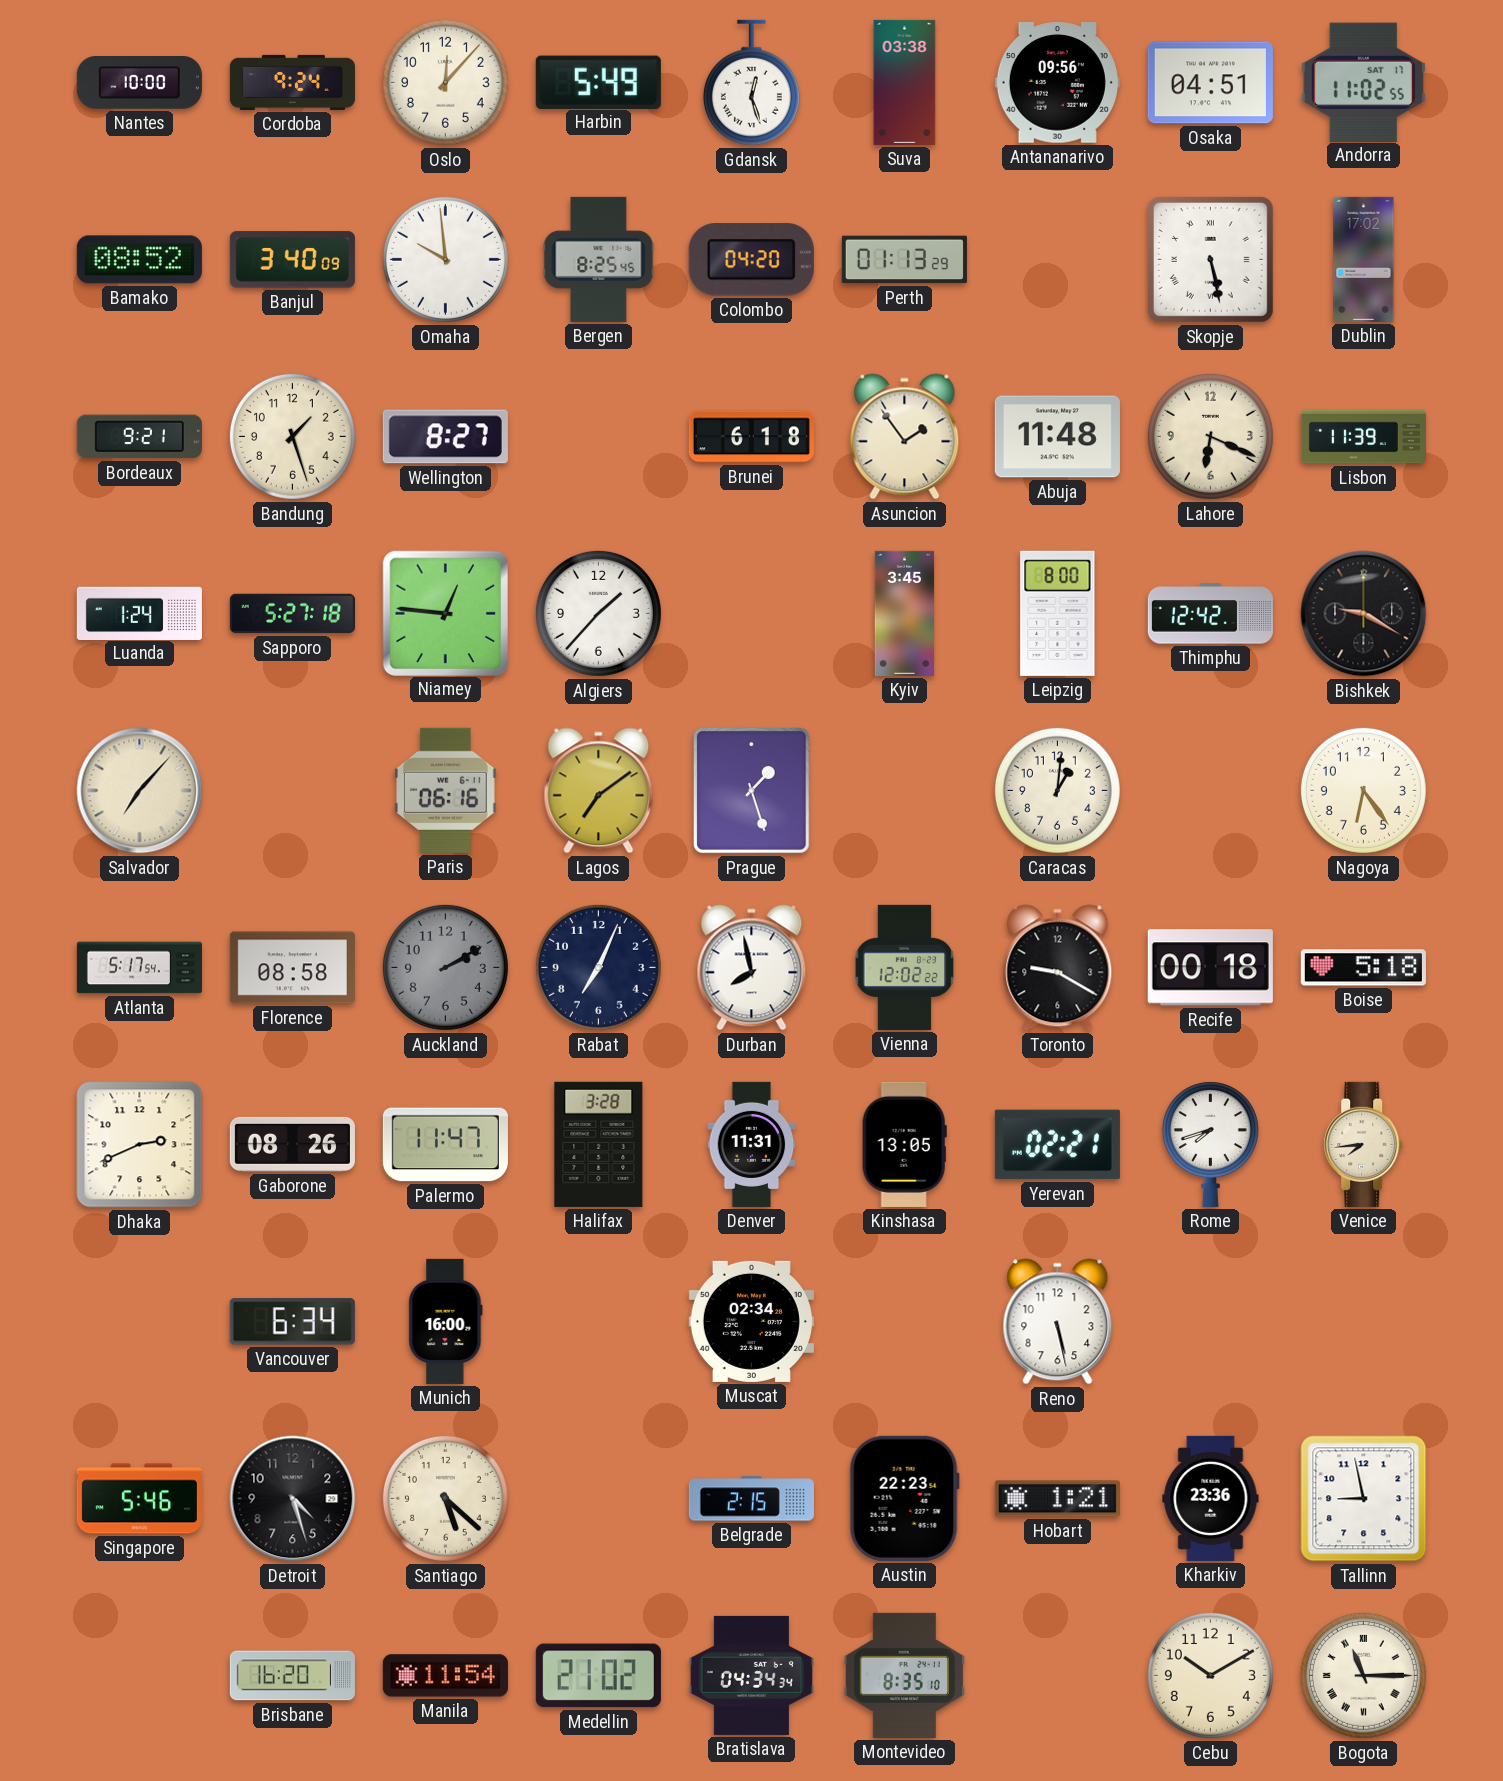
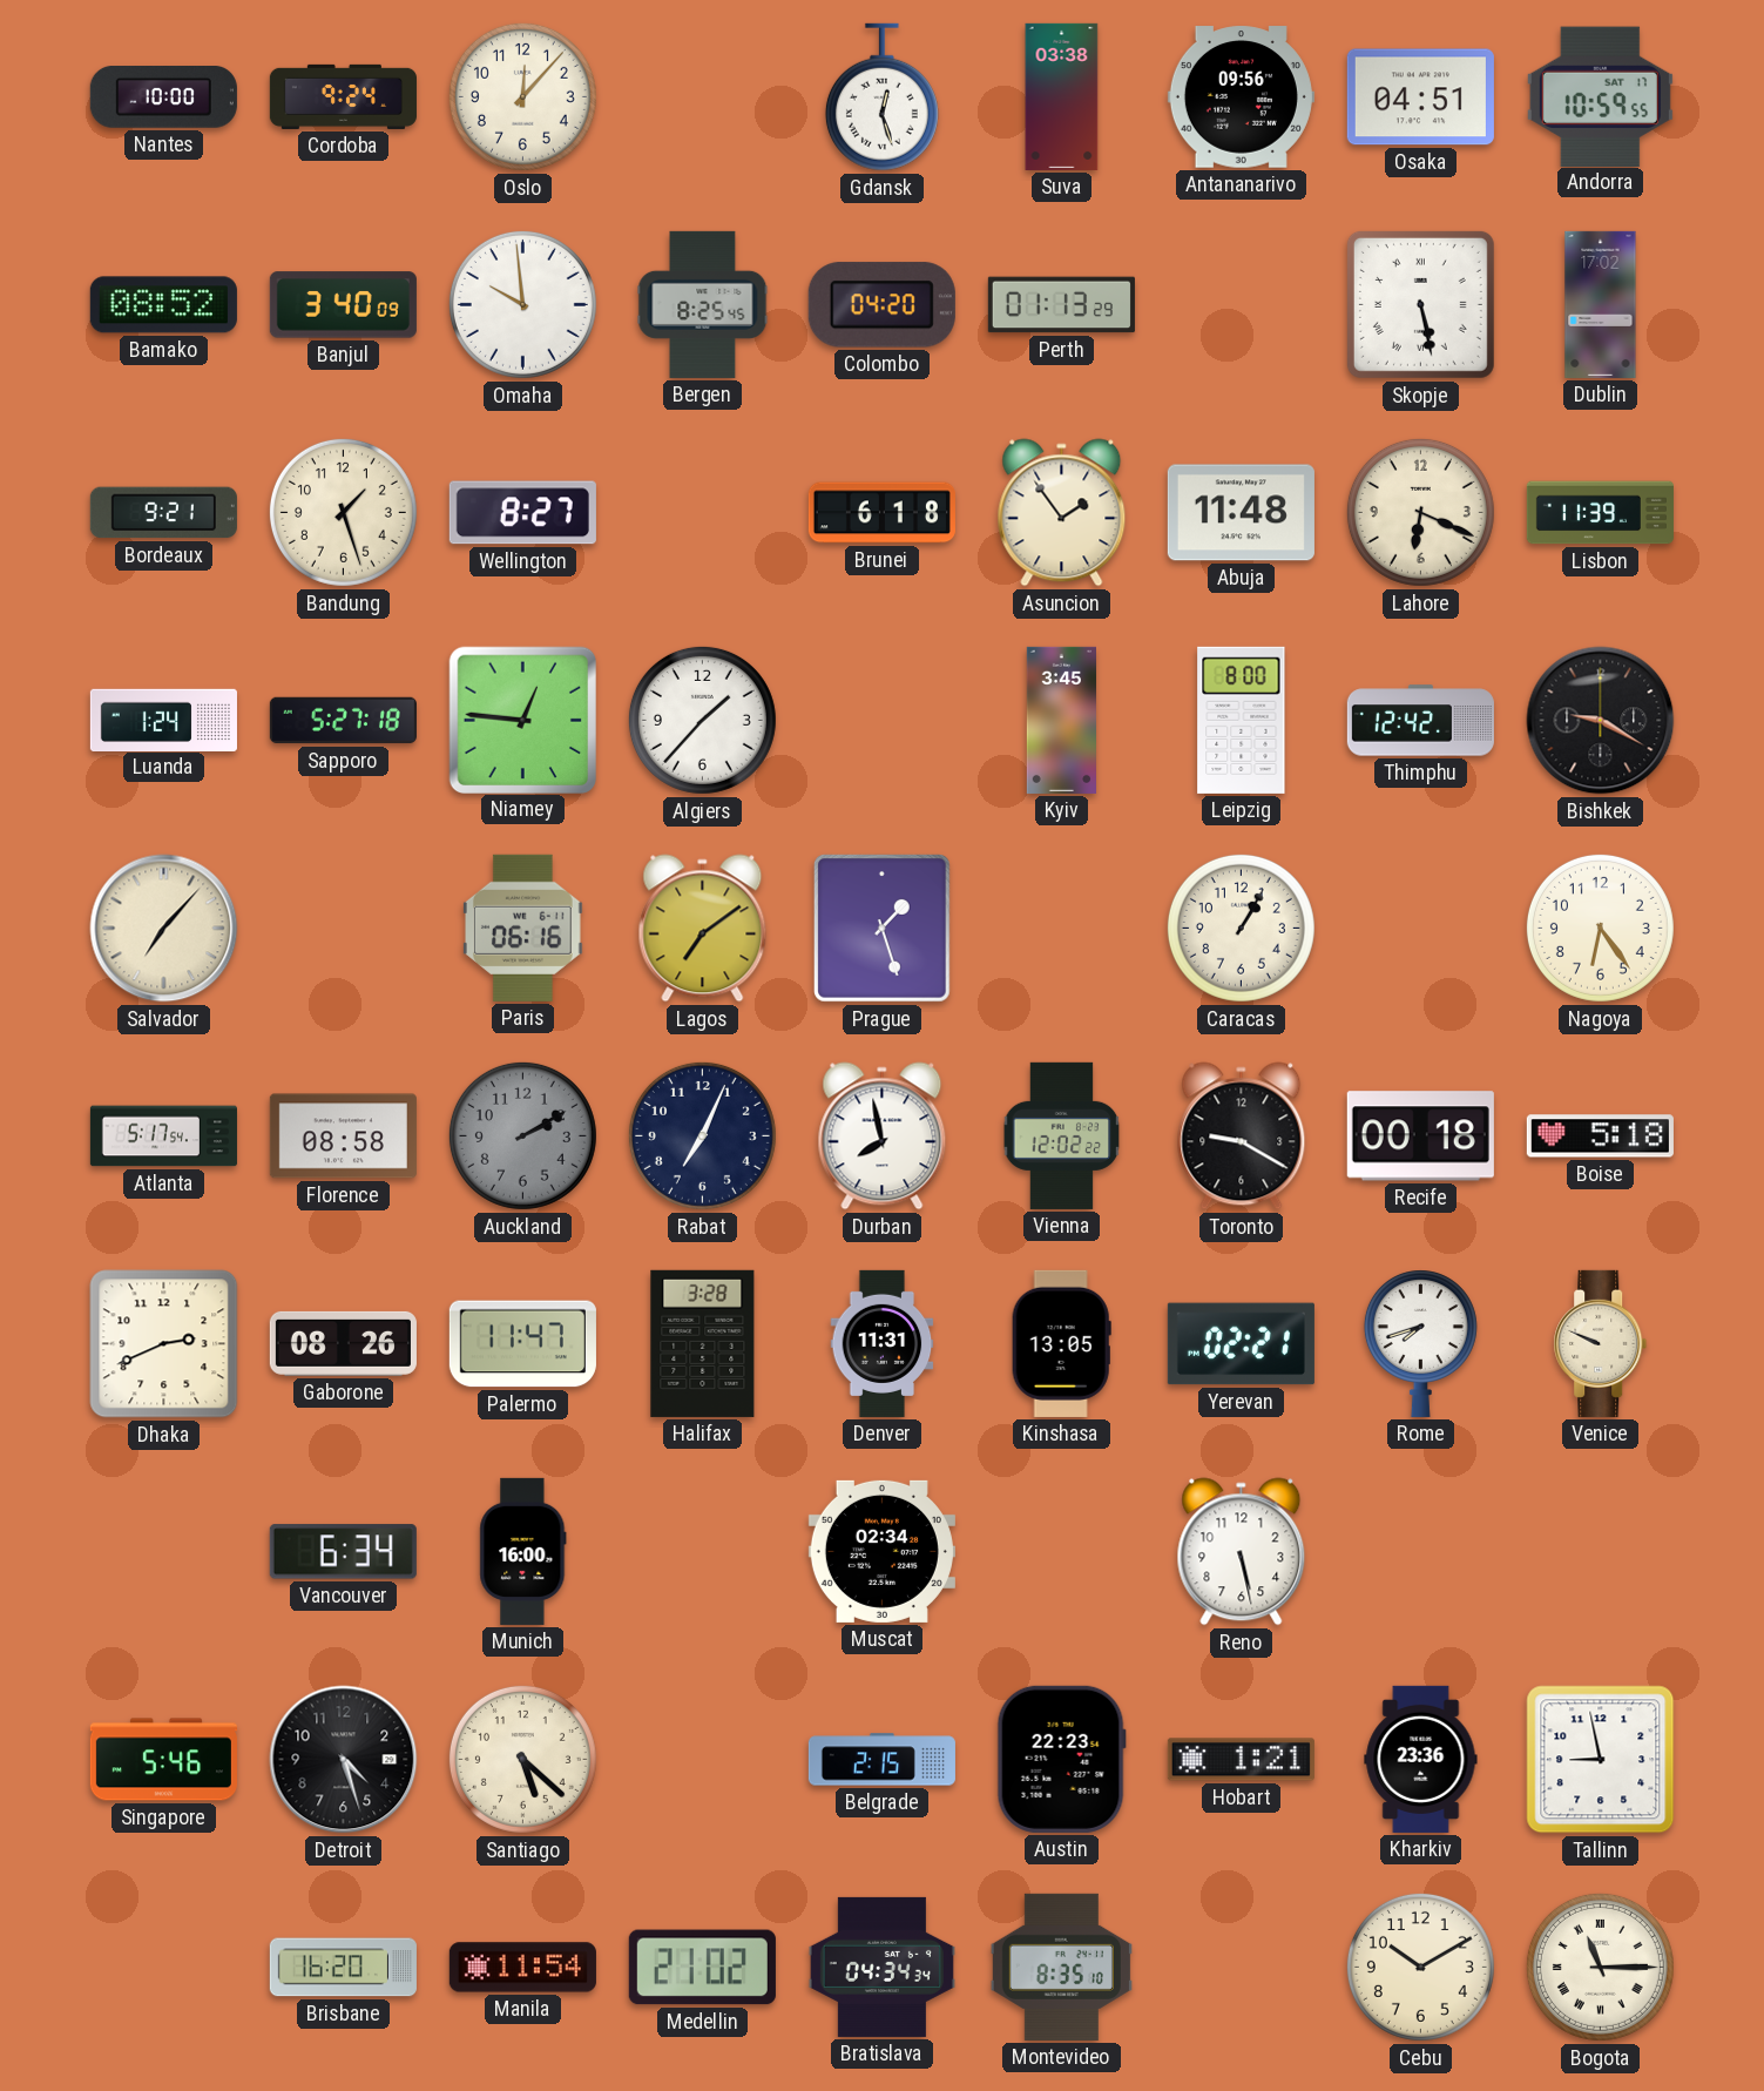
Harbin: 5:49 -> none (598, 82)
Andorra: 11:02 -> 10:59 (1600, 96)
Caracas: 1:01 -> 1:05 (1241, 928)
Venice: 7:44 -> 9:49 (1601, 1343)
